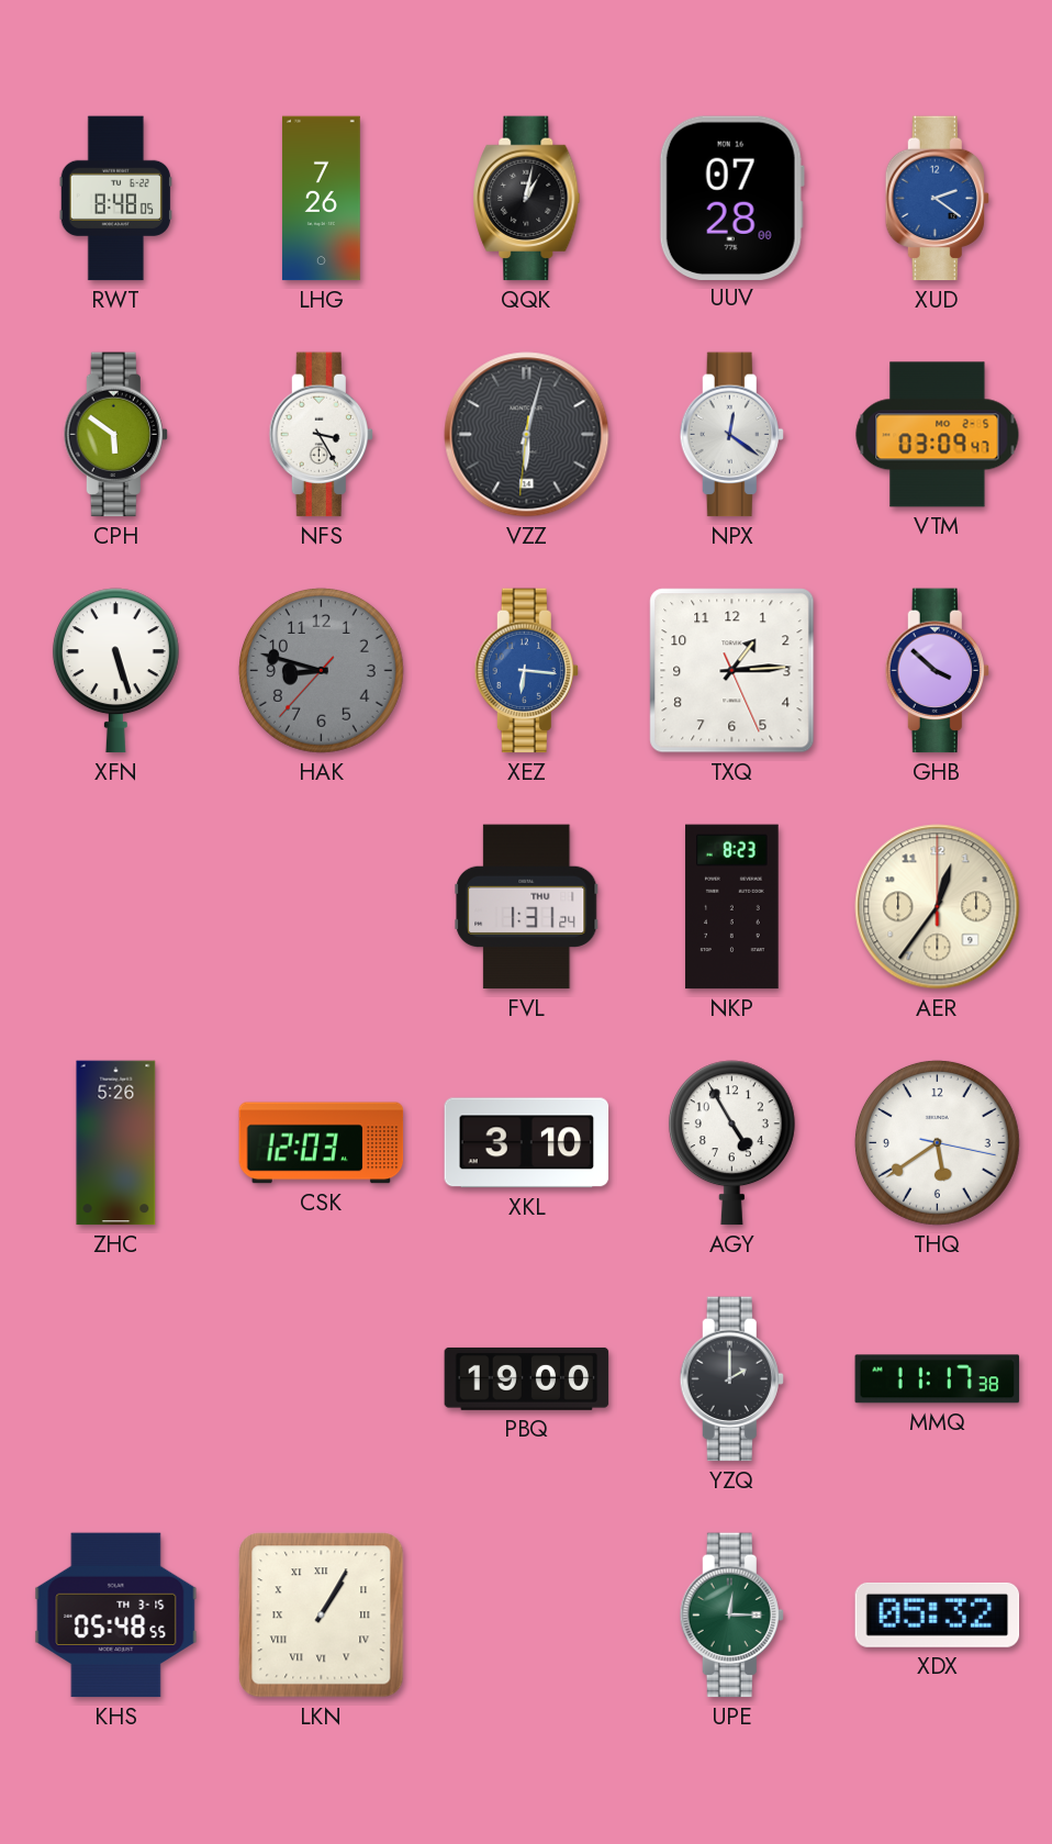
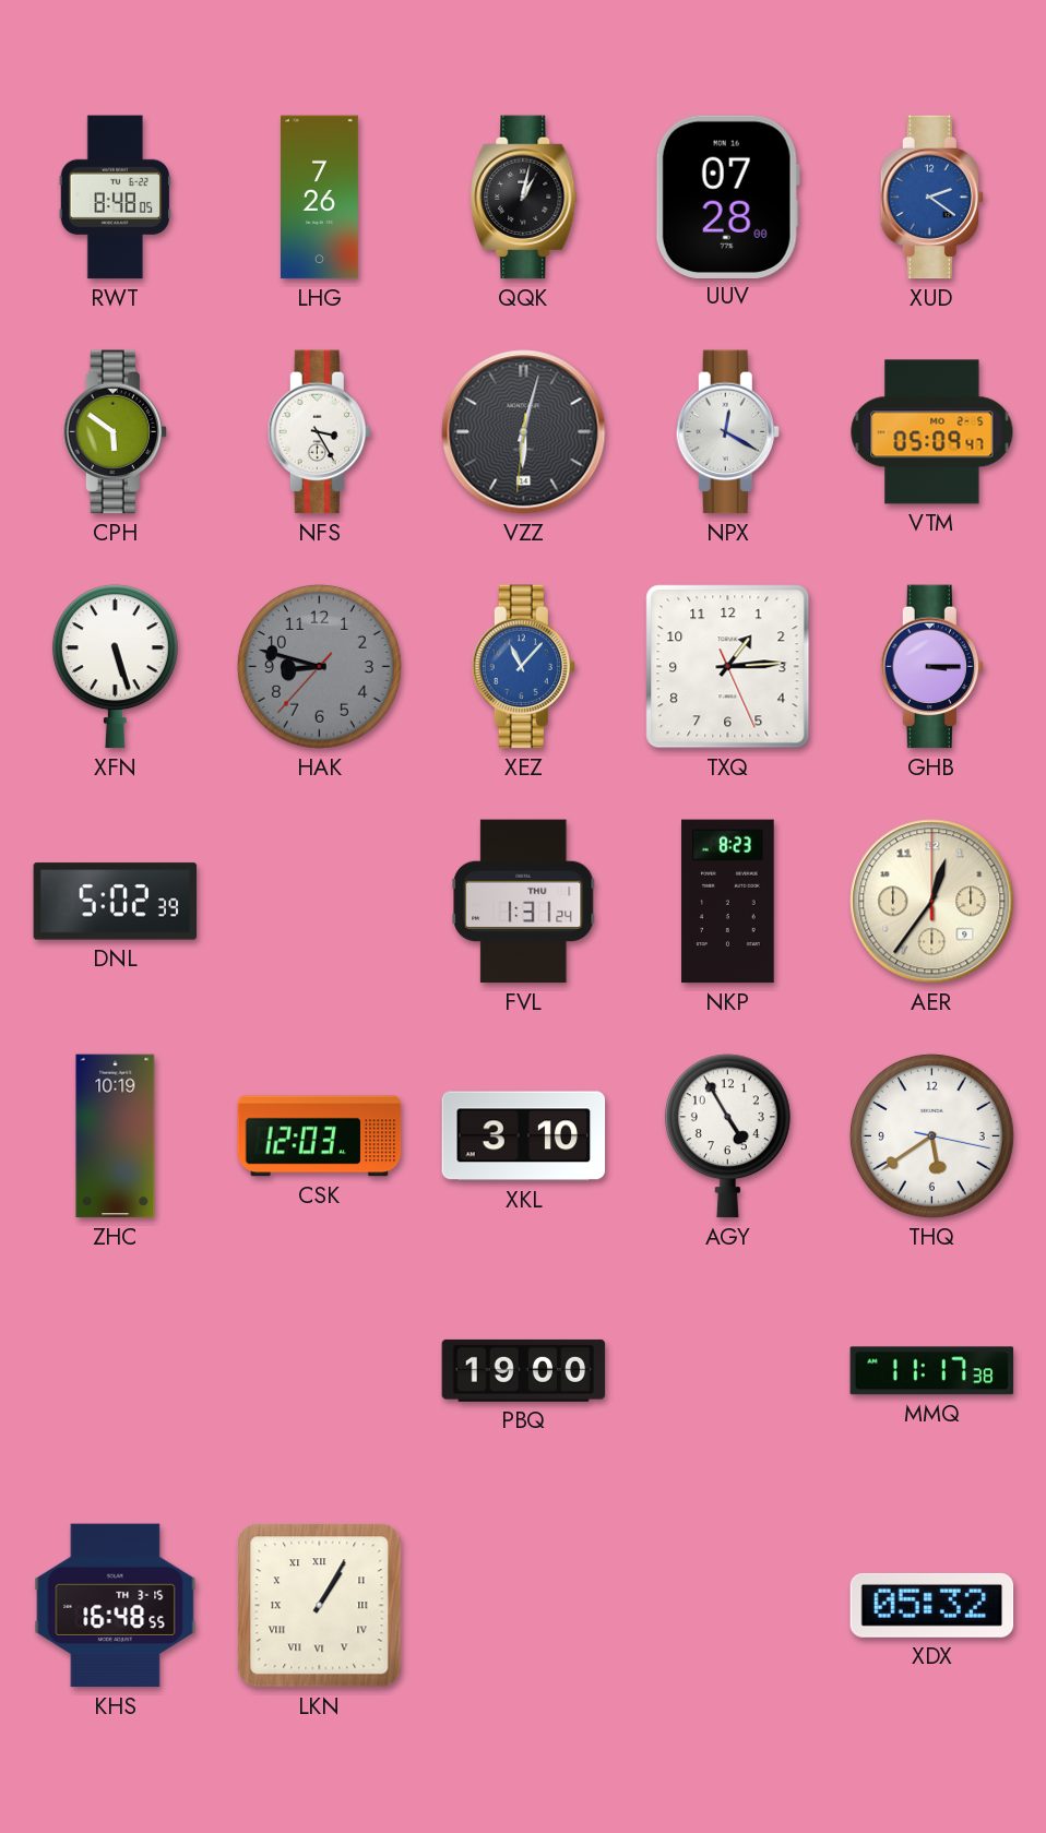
NPX: 12:21 -> 12:20 (727, 432)
VTM: 03:09 -> 05:09 (932, 432)
XEZ: 6:16 -> 11:07 (523, 667)
GHB: 3:52 -> 3:15 (931, 667)
DNL: none -> 5:02 (116, 902)
ZHC: 5:26 -> 10:19 (116, 1136)
YZQ: 2:00 -> none (731, 1379)
KHS: 05:48 -> 16:48 (116, 1606)
UPE: 12:15 -> none (731, 1616)
